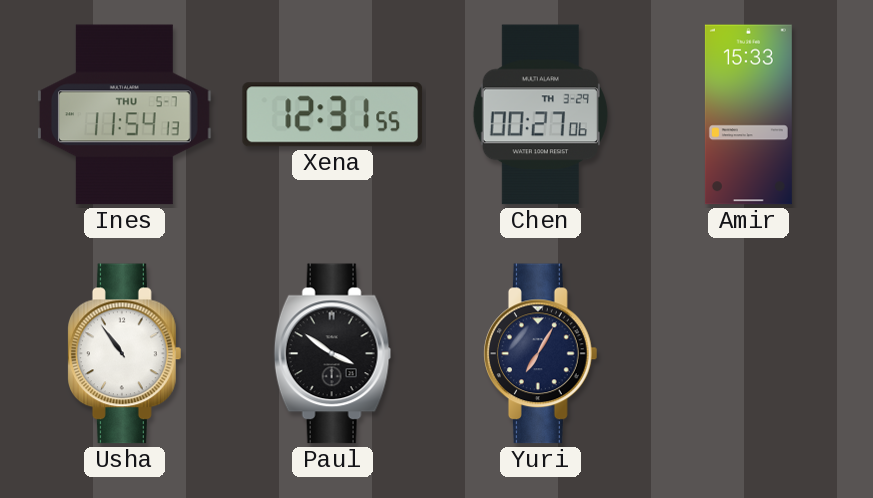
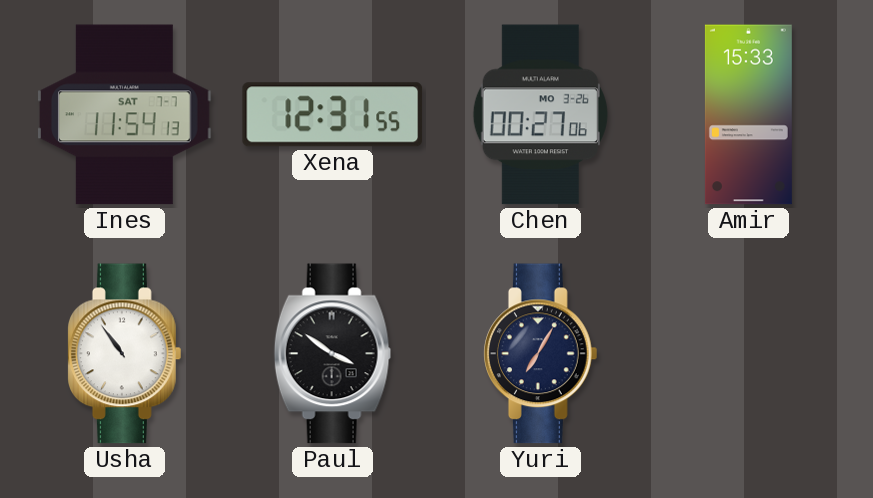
Ines date: THU 5-7 -> SAT 7-7 (125, 115)
Chen date: TH 3-29 -> MO 3-26 (540, 115)
